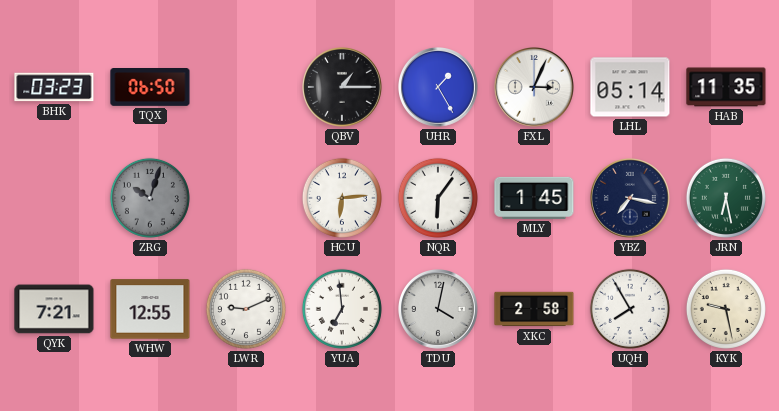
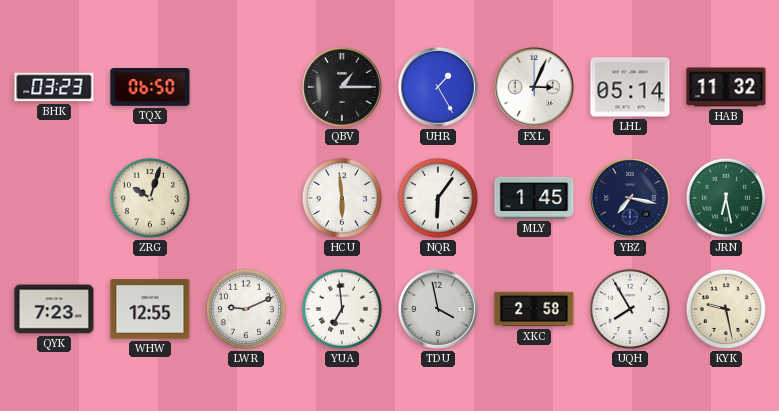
HAB: 11:35 -> 11:32 (726, 87)
ZRG dial: grey -> cream (150, 198)
HCU: 6:14 -> 5:59 (342, 198)
QYK: 7:21 -> 7:23 (54, 309)
TDU: 4:02 -> 3:58 (439, 310)
